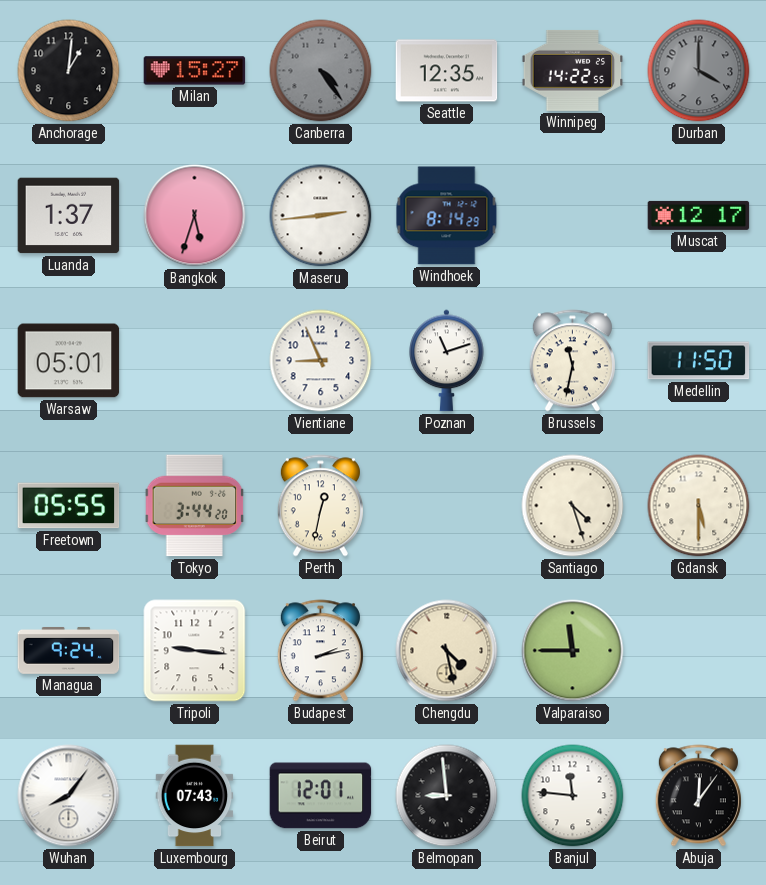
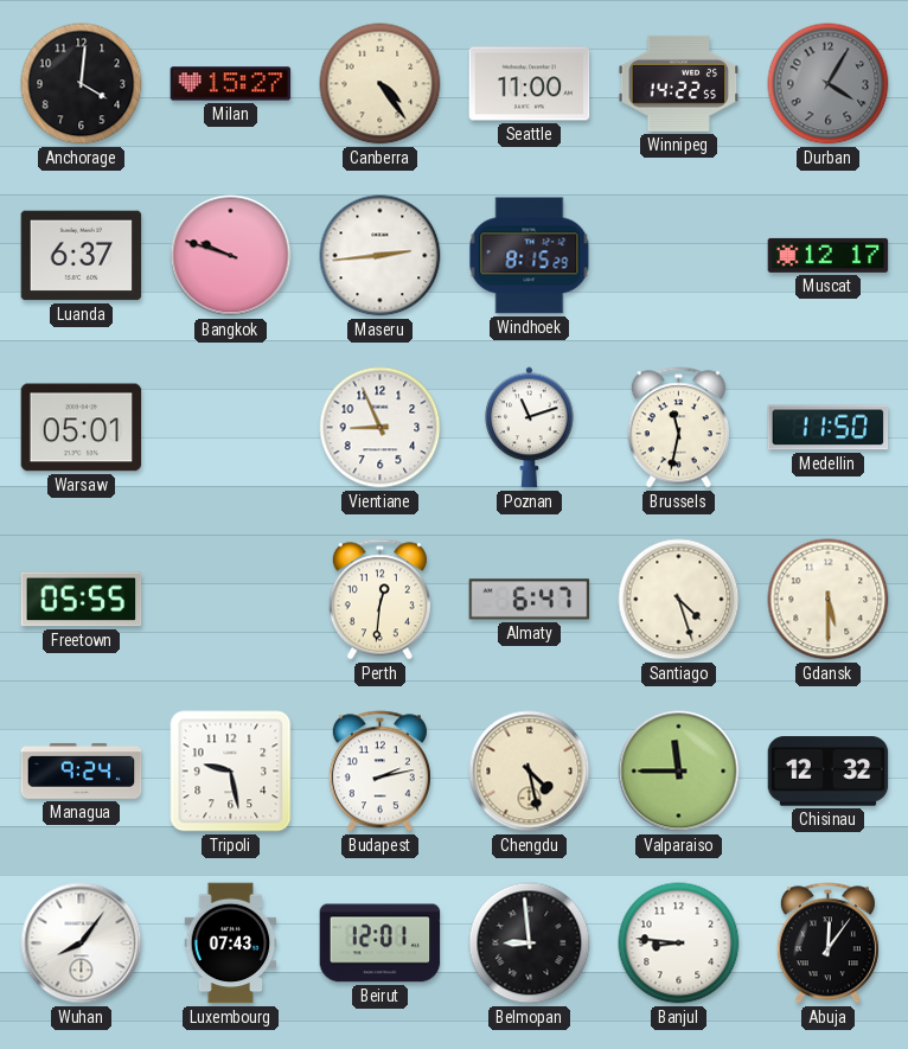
Anchorage: 1:01 -> 4:01 (82, 84)
Canberra dial: grey -> cream (381, 84)
Seattle: 12:35 -> 11:00 (530, 84)
Durban: 4:00 -> 4:05 (829, 84)
Luanda: 1:37 -> 6:37 (82, 256)
Bangkok: 5:33 -> 9:48 (231, 256)
Windhoek: 8:14 -> 8:15 (530, 256)
Tokyo: 3:44 -> none (195, 506)
Perth: 12:32 -> 12:31 (379, 600)
Almaty: none -> 6:47 (530, 600)
Tripoli: 9:16 -> 9:28 (231, 772)
Chisinau: none -> 12:32 (829, 772)
Banjul: 11:46 -> 8:46 (679, 944)
